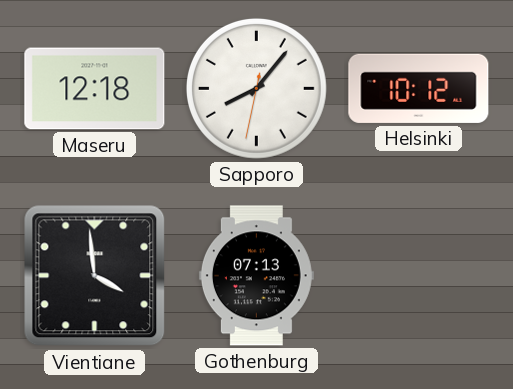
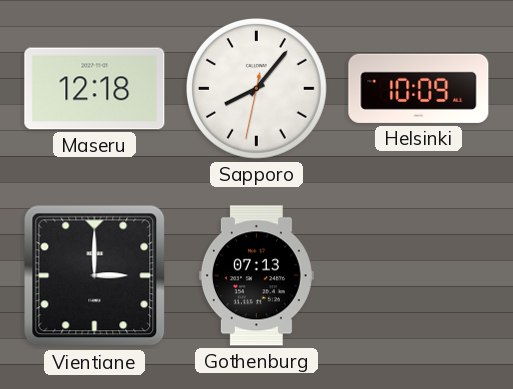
Helsinki: 10:12 -> 10:09 (419, 88)
Vientiane: 3:59 -> 3:00 (95, 276)
